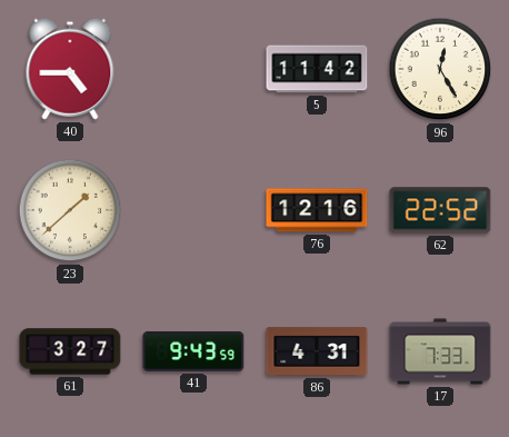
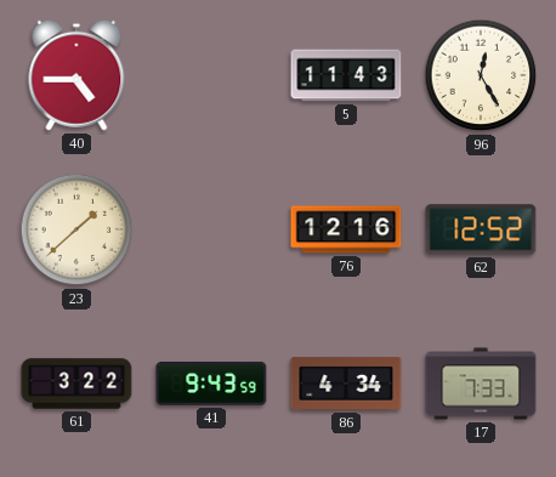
5: 11:42 -> 11:43 (346, 75)
62: 22:52 -> 12:52 (481, 229)
61: 3:27 -> 3:22 (76, 384)
86: 4:31 -> 4:34 (346, 384)
